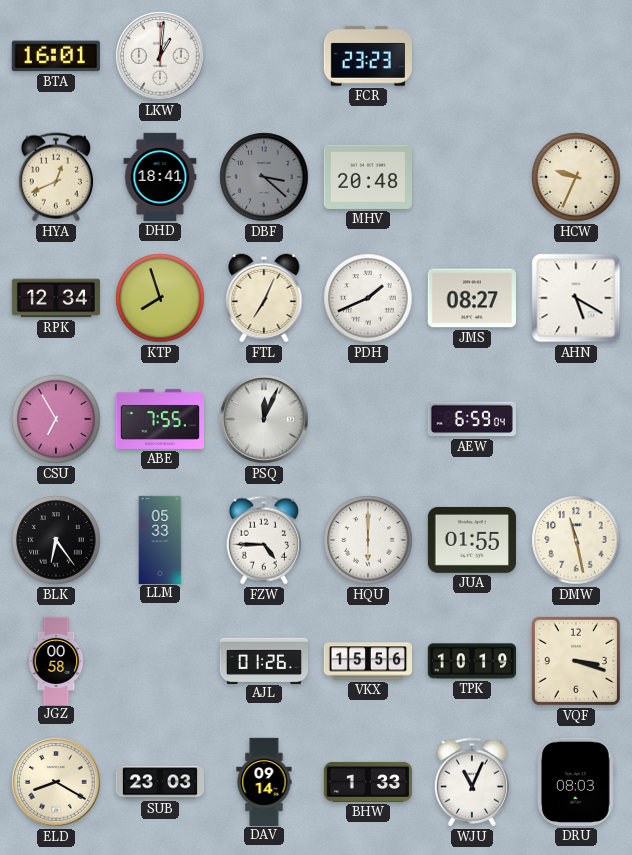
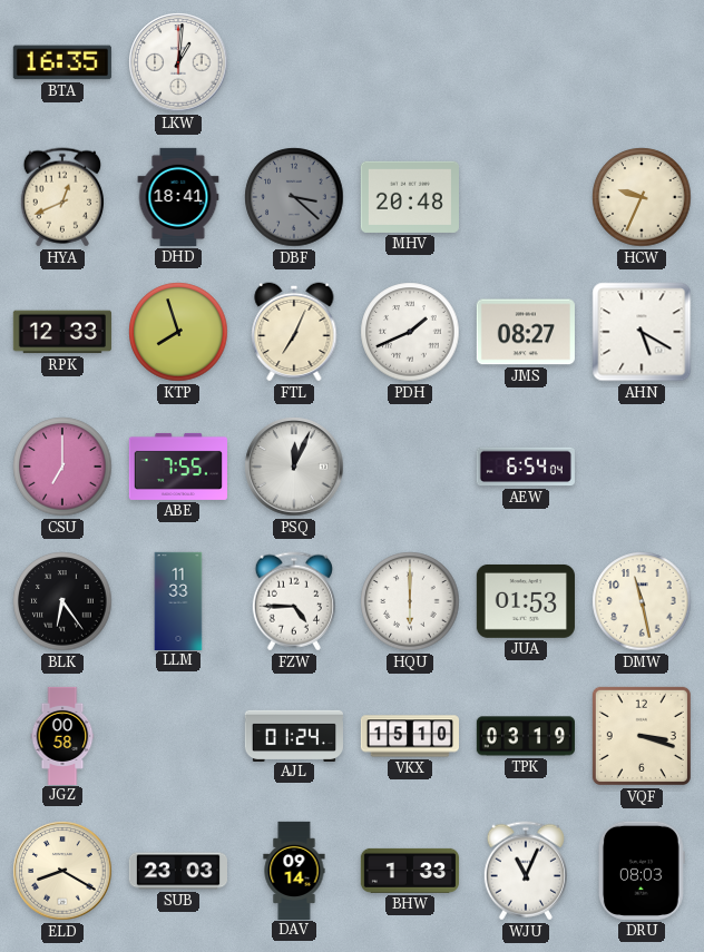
BTA: 16:01 -> 16:35 (62, 62)
FCR: 23:23 -> none (368, 56)
RPK: 12:34 -> 12:33 (62, 332)
CSU: 6:55 -> 7:00 (62, 467)
AEW: 6:59 -> 6:54 (526, 467)
LLM: 05:33 -> 11:33 (178, 600)
JUA: 01:55 -> 01:53 (526, 601)
AJL: 01:26 -> 01:24 (293, 735)
VKX: 15:56 -> 15:10 (409, 736)
TPK: 10:19 -> 03:19 (525, 736)
